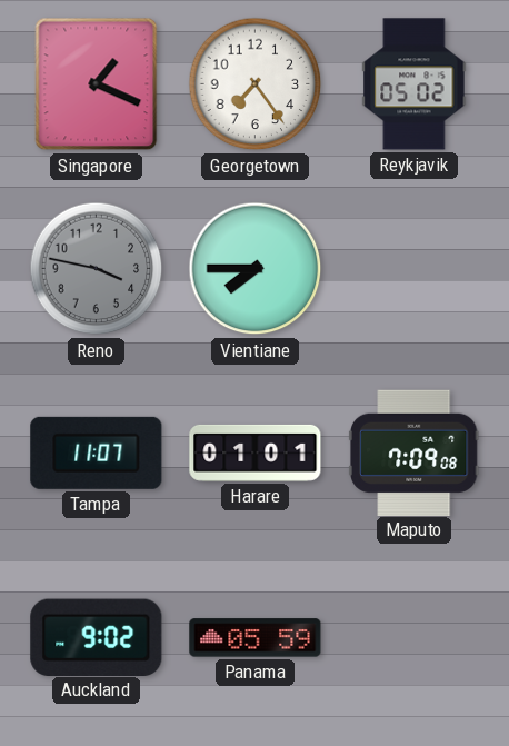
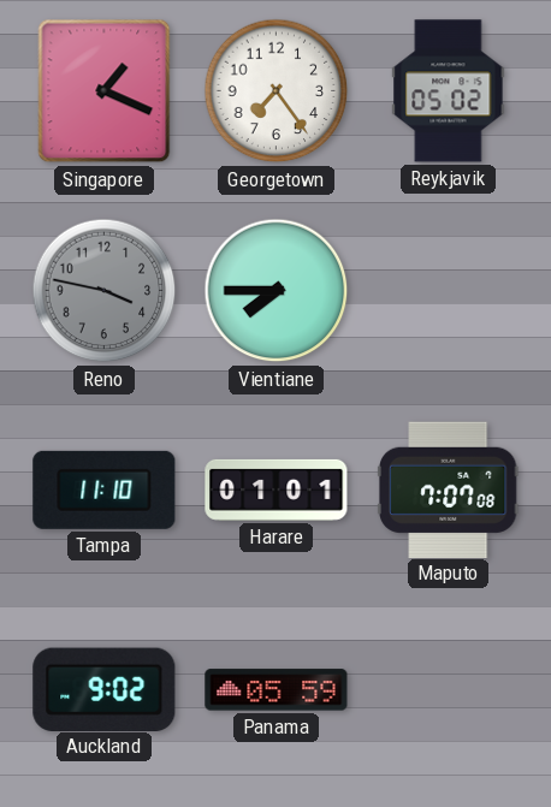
Tampa: 11:07 -> 11:10 (105, 489)
Maputo: 7:09 -> 7:07 (448, 489)
